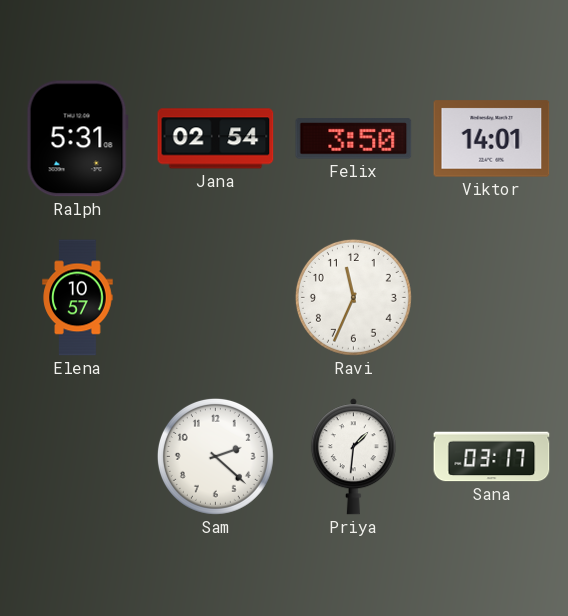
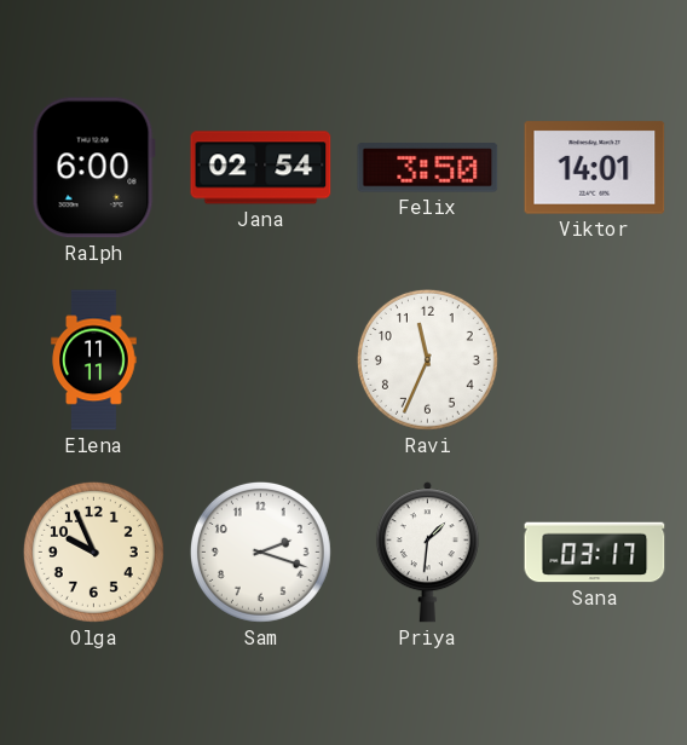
Ralph: 5:31 -> 6:00 (93, 168)
Elena: 10:57 -> 11:11 (94, 360)
Olga: none -> 9:56 (93, 551)
Sam: 2:22 -> 2:18 (260, 551)
